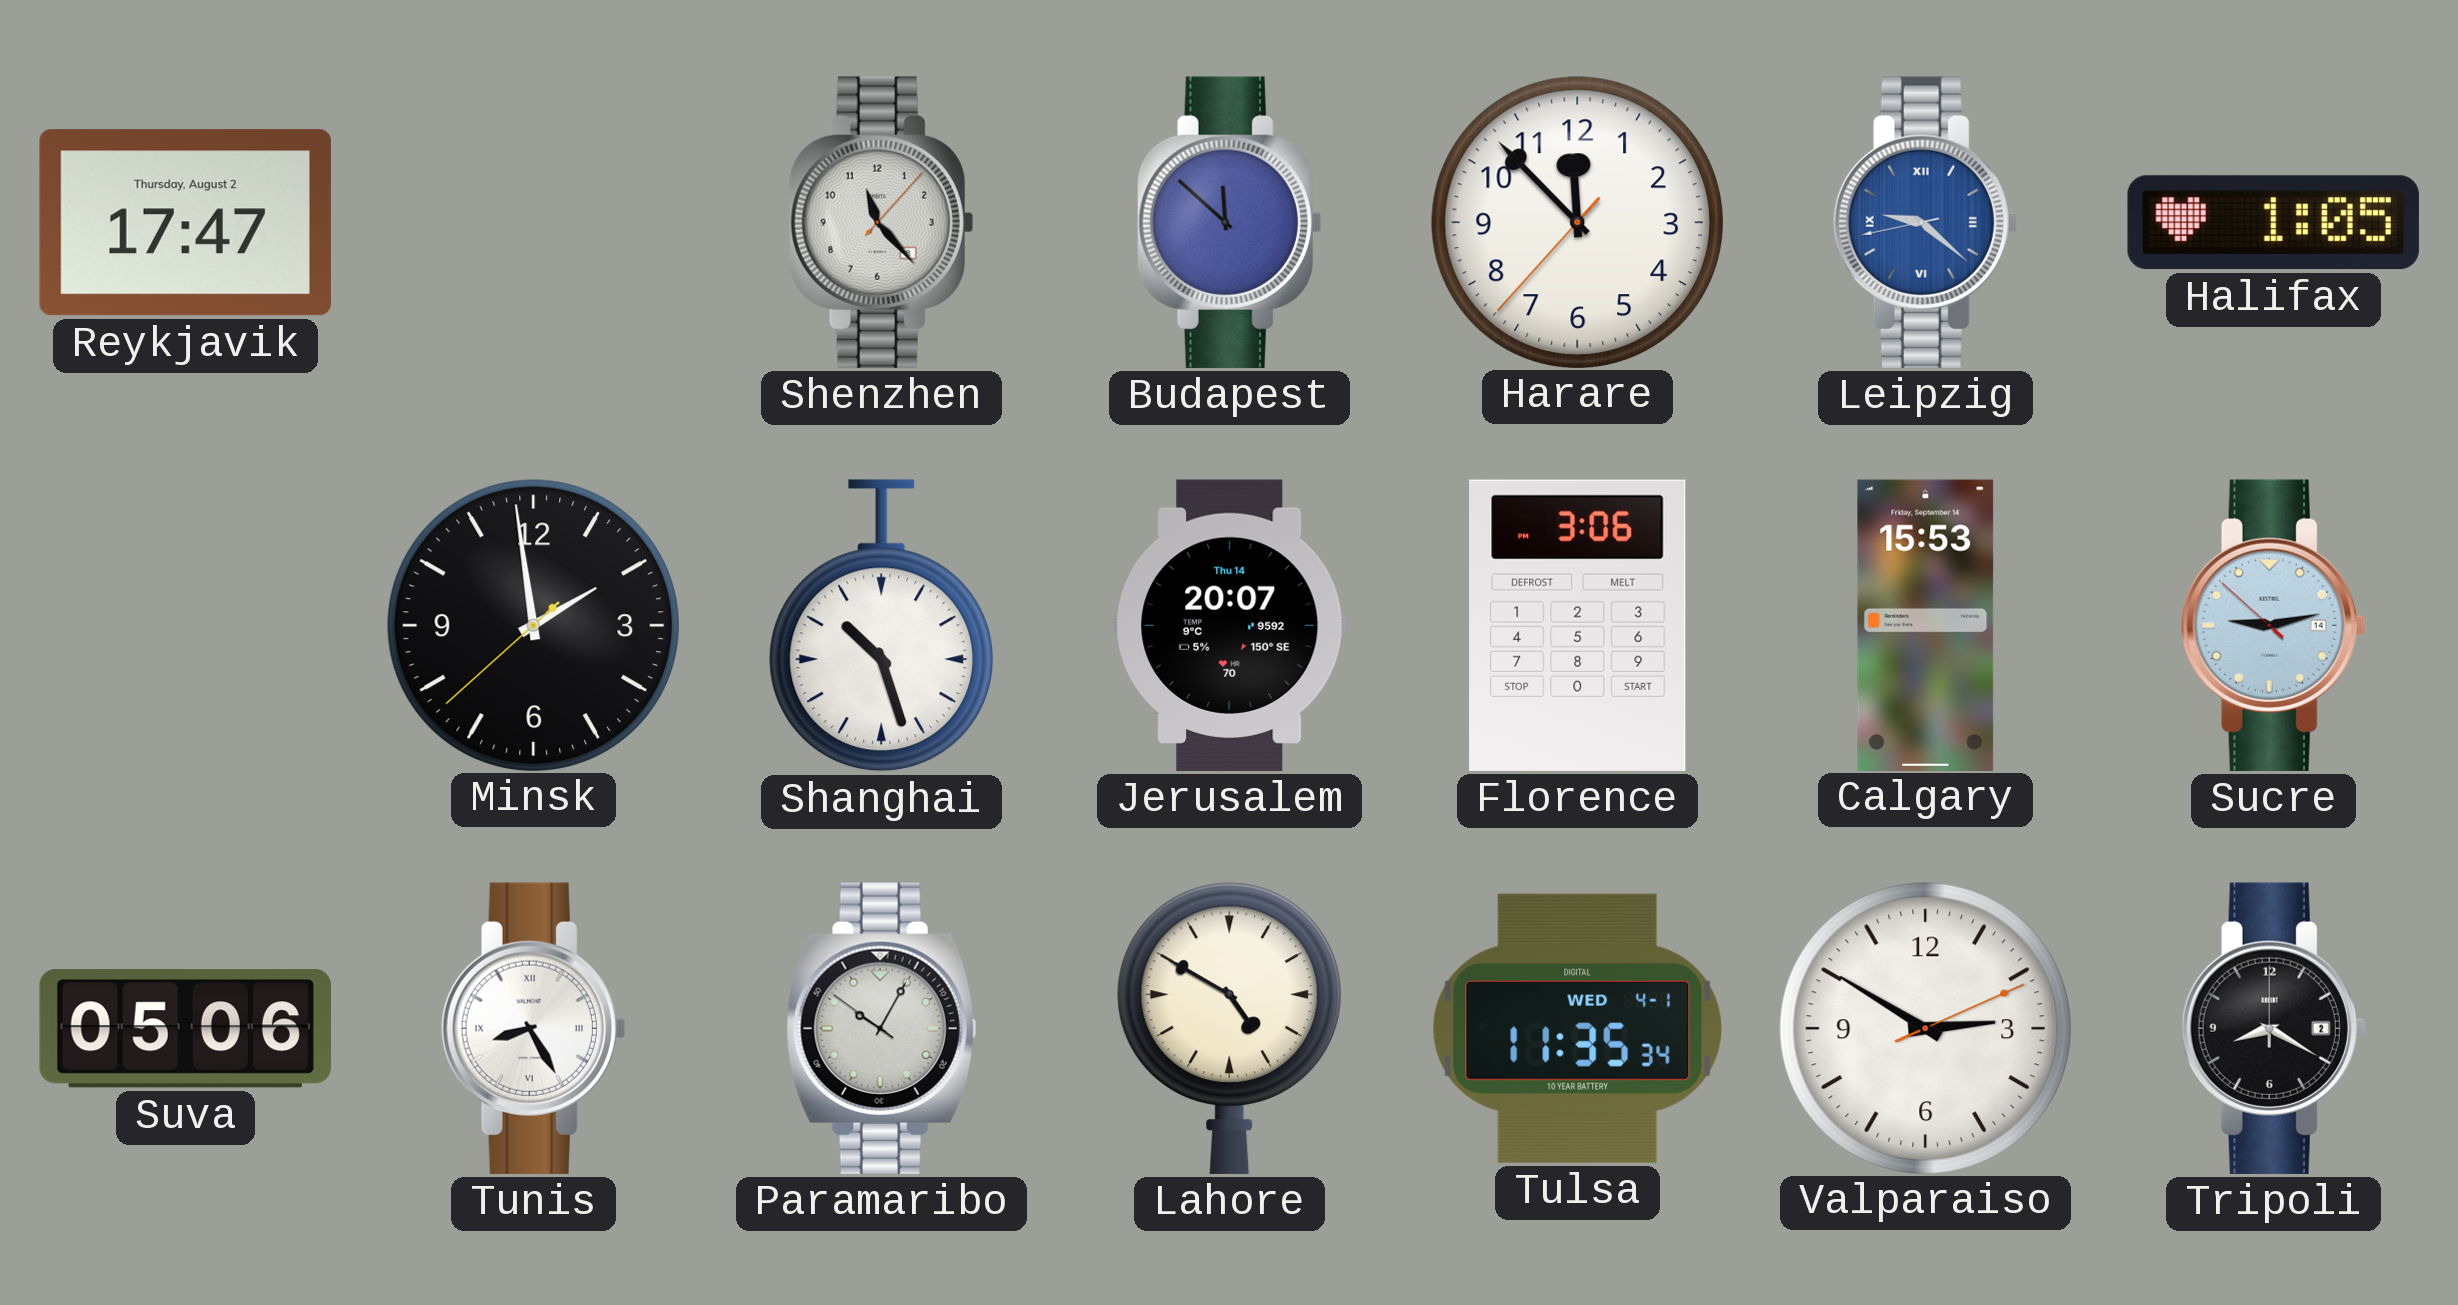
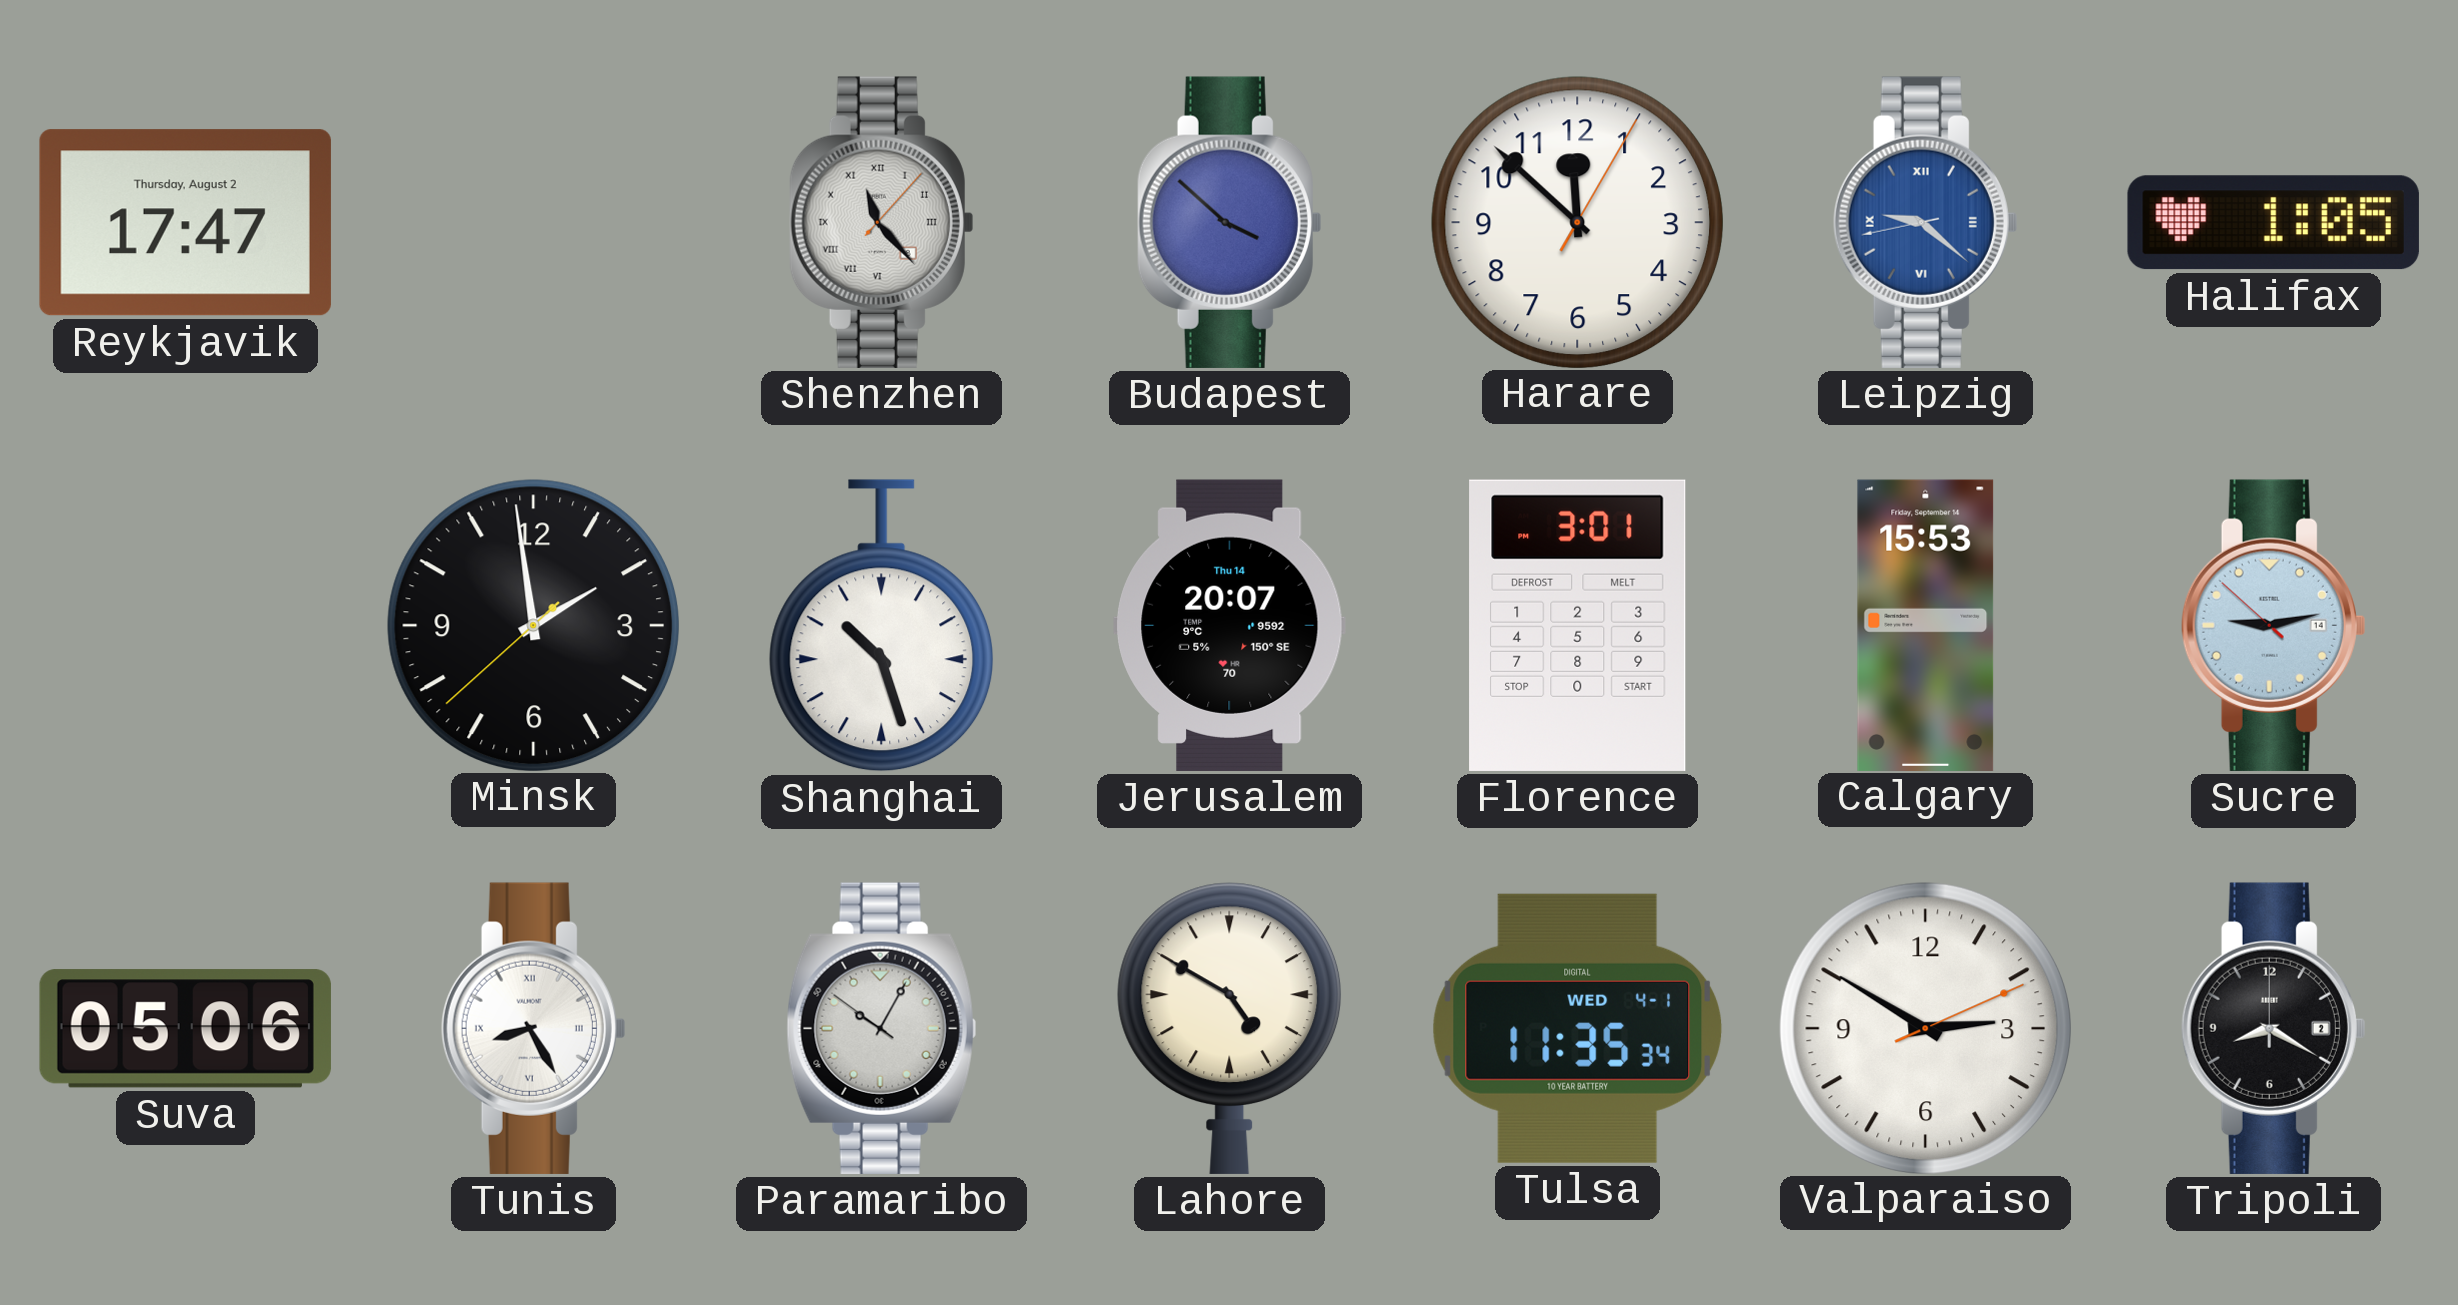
Shenzhen numerals: Arabic -> Roman (881, 222)
Budapest: 11:52 -> 3:52 (1229, 222)
Harare: 11:52:37 -> 11:52:05 (1577, 222)
Florence: 3:06 -> 3:01 (1578, 625)
